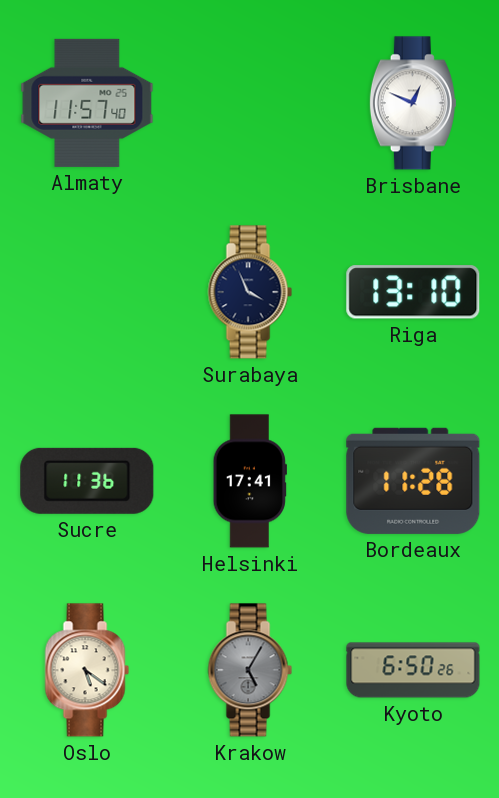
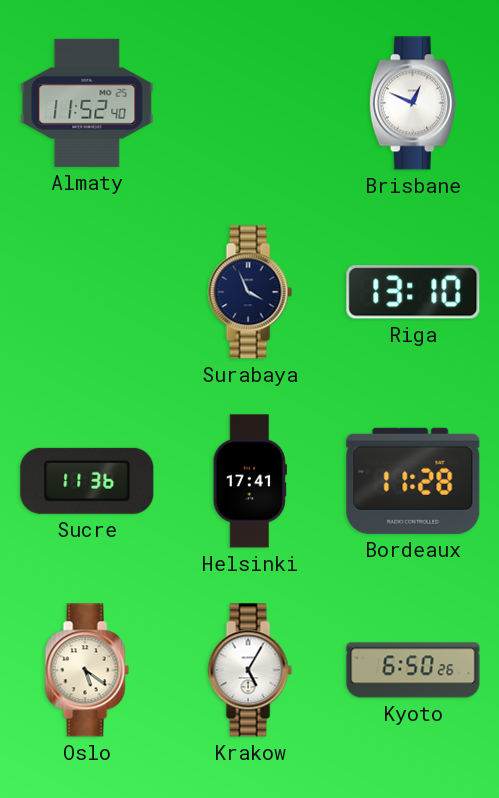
Almaty: 11:57 -> 11:52 (87, 103)
Krakow dial: grey -> white (250, 670)
